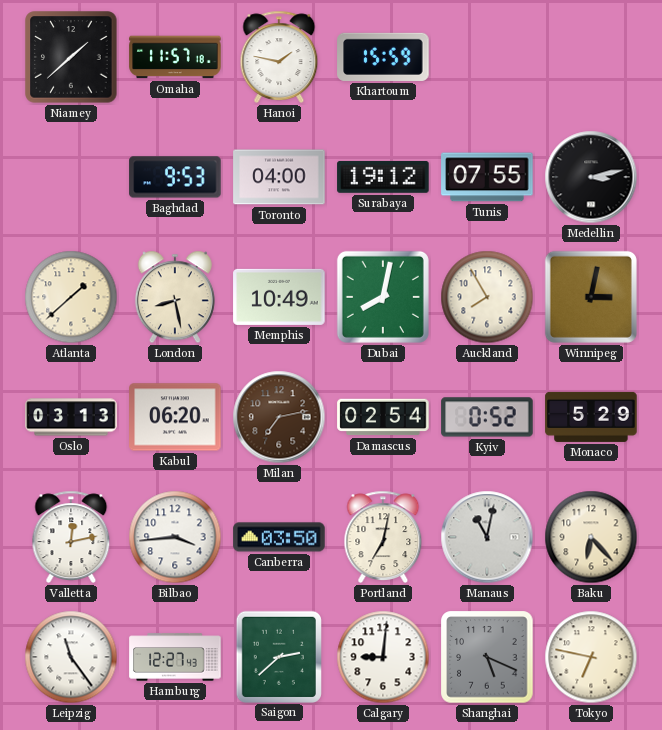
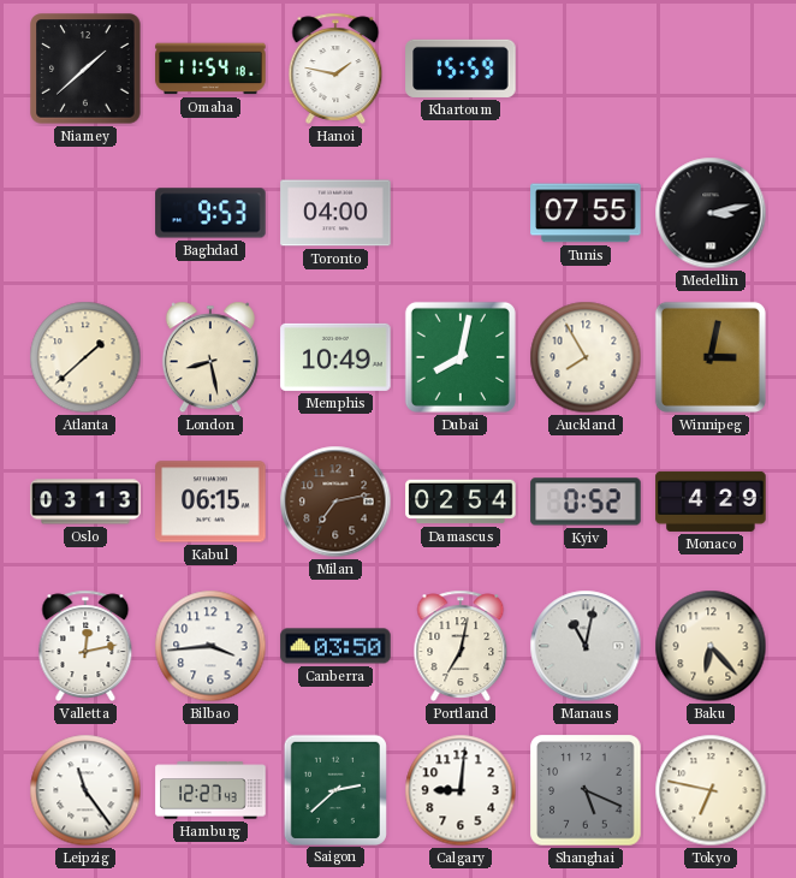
Omaha: 11:57 -> 11:54 (210, 69)
Surabaya: 19:12 -> none (383, 177)
Kabul: 06:20 -> 06:15 (210, 502)
Monaco: 5:29 -> 4:29 (711, 502)
